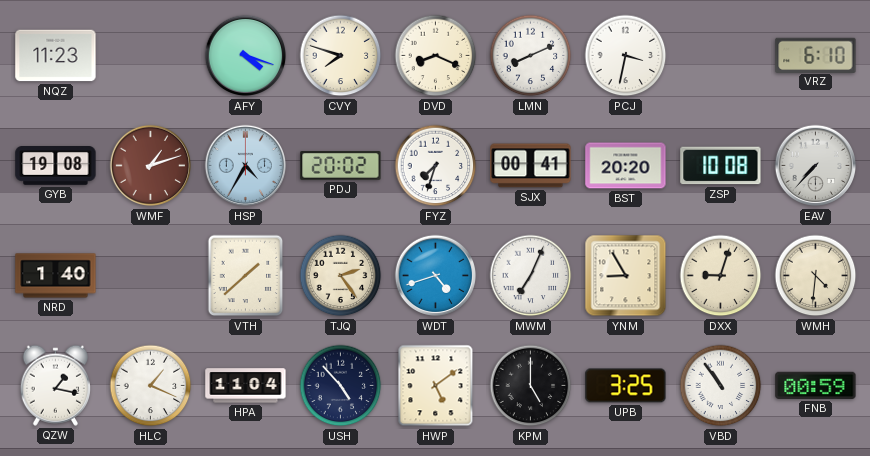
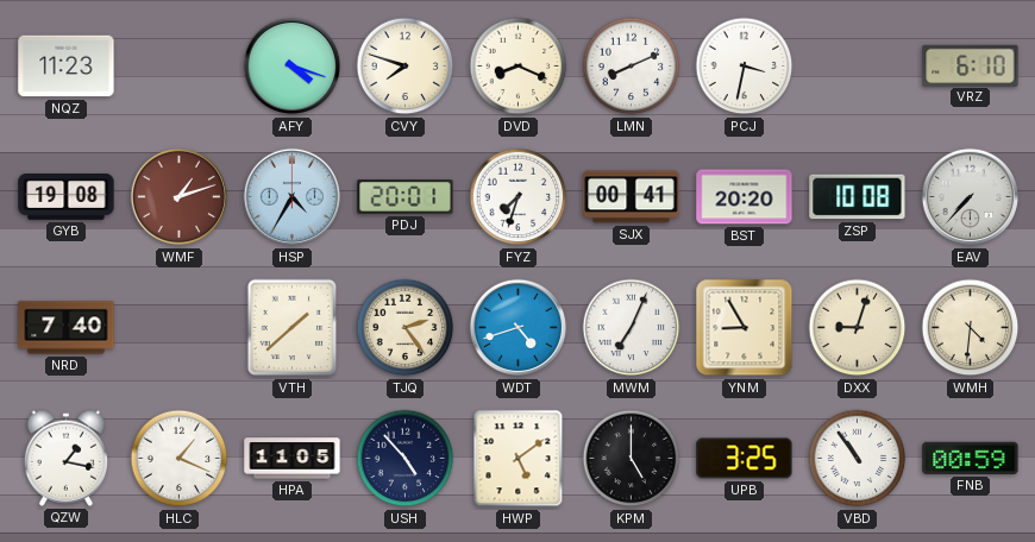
PDJ: 20:02 -> 20:01 (406, 197)
NRD: 1:40 -> 7:40 (67, 328)
HPA: 11:04 -> 11:05 (293, 459)
